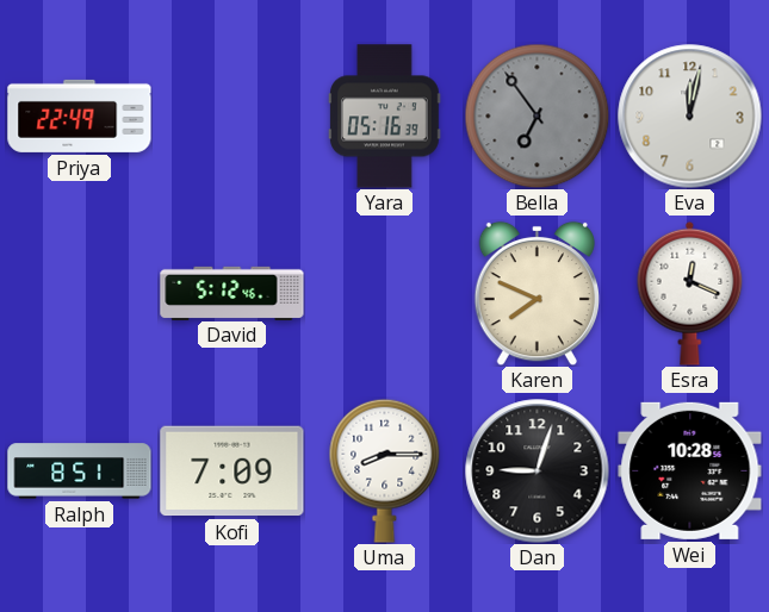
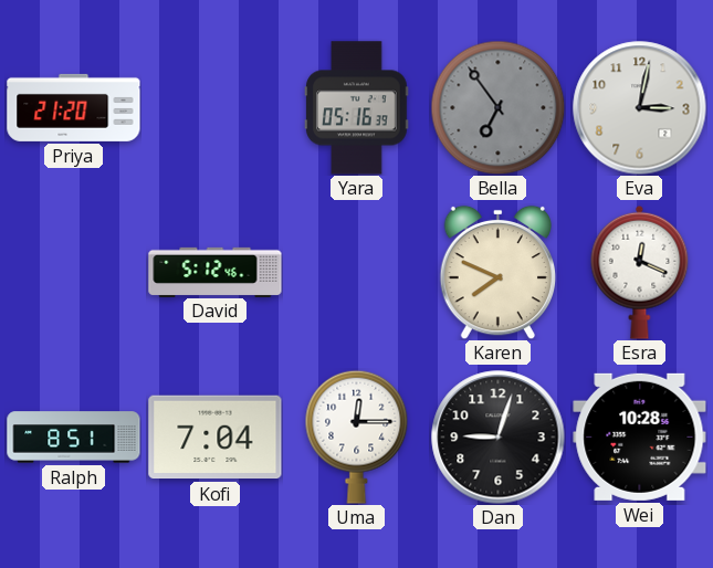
Priya: 22:49 -> 21:20 (74, 107)
Eva: 12:02 -> 3:02 (640, 108)
Kofi: 7:09 -> 7:04 (216, 438)
Uma: 8:15 -> 12:15 (357, 436)
